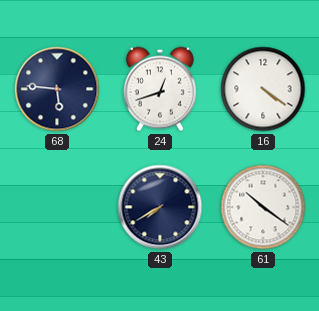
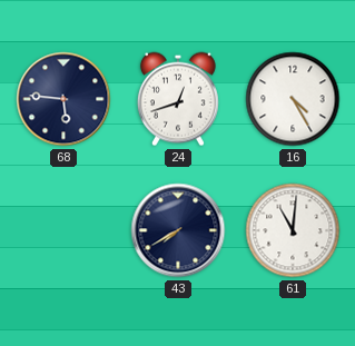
16: 4:21 -> 4:25 (293, 99)
61: 10:21 -> 11:01 (293, 230)
